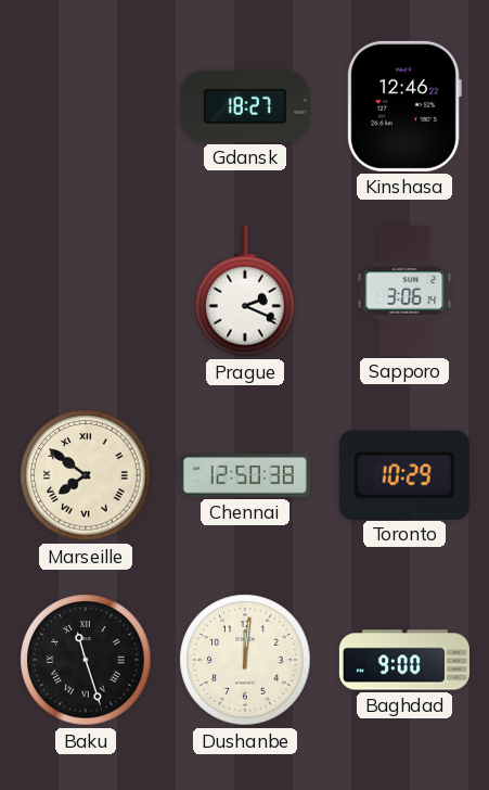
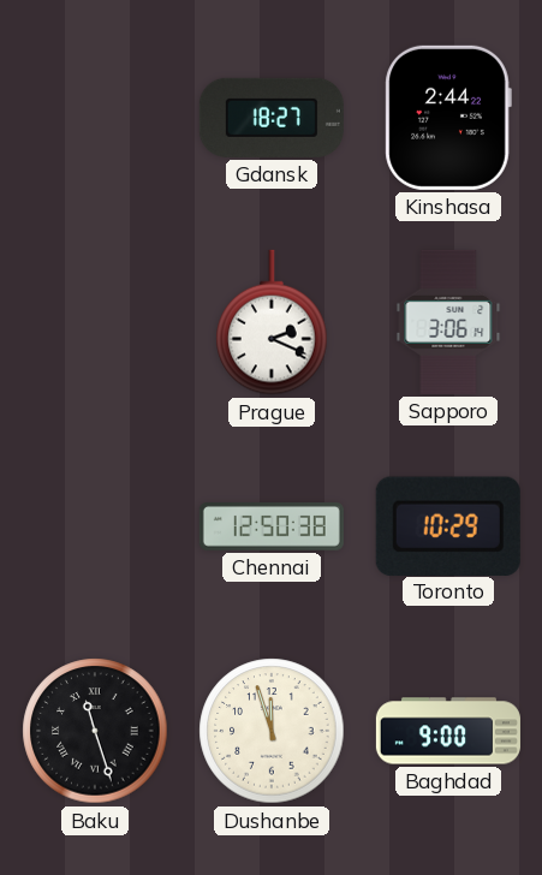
Kinshasa: 12:46 -> 2:44 (448, 118)
Marseille: 7:51 -> none (86, 475)
Dushanbe: 12:01 -> 11:57 (272, 731)
